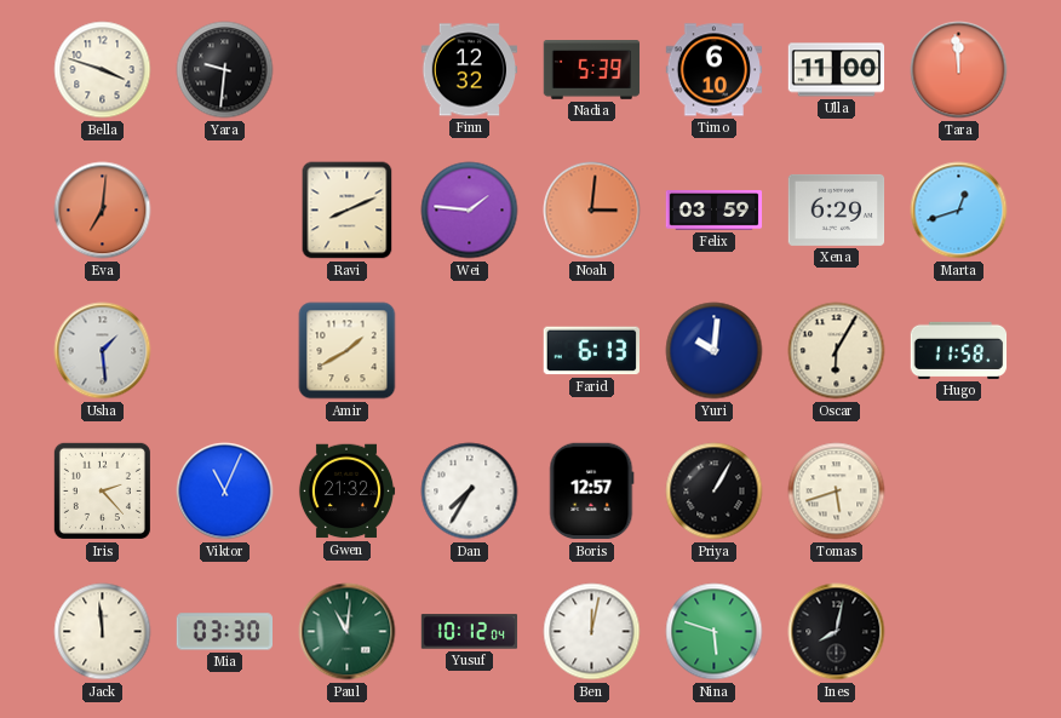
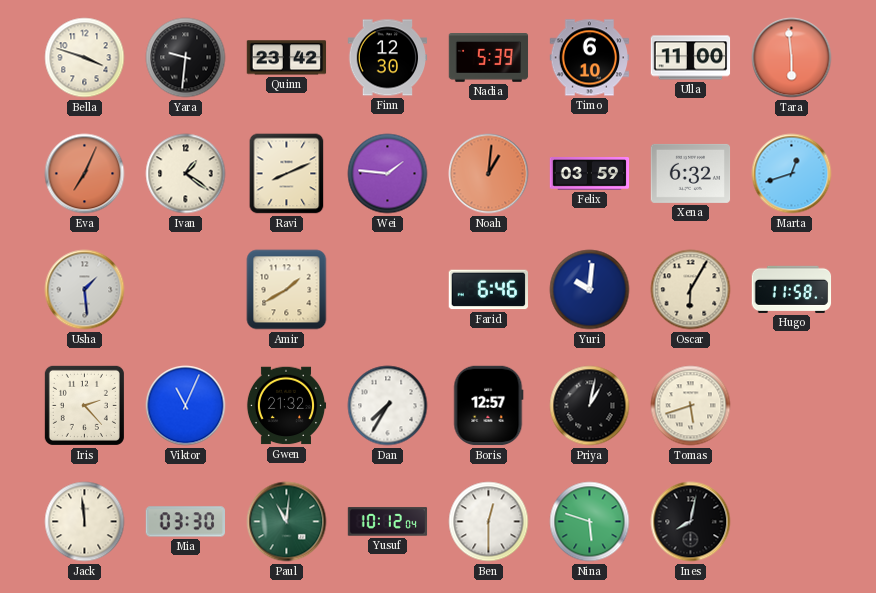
Quinn: none -> 23:42 (287, 58)
Finn: 12:32 -> 12:30 (388, 58)
Tara: 11:59 -> 5:59 (792, 58)
Eva: 7:01 -> 7:04 (85, 174)
Ivan: none -> 1:21 (186, 174)
Noah: 3:01 -> 1:01 (489, 174)
Xena: 6:29 -> 6:32 (691, 173)
Farid: 6:13 -> 6:46 (488, 290)
Priya: 1:05 -> 1:02 (590, 406)
Ben: 12:02 -> 12:30 (489, 522)
